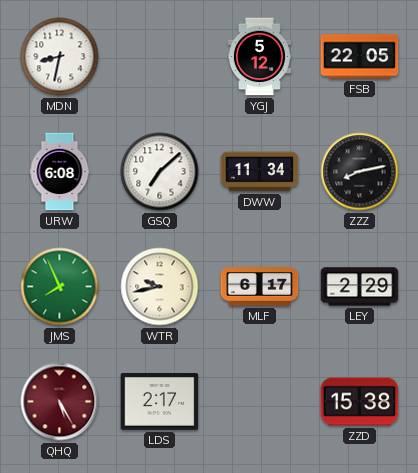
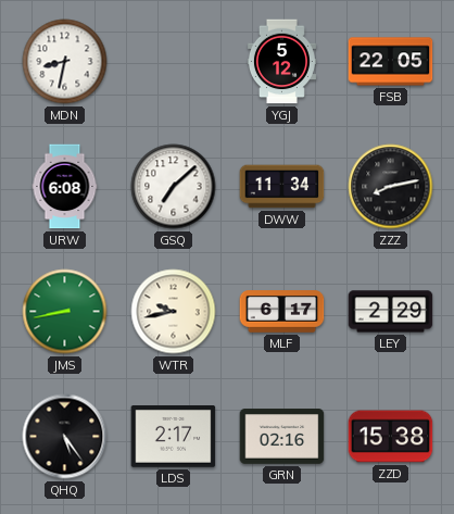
JMS: 7:56 -> 8:43 (65, 312)
QHQ: 5:25 -> 5:24 (65, 437)
QHQ dial: burgundy -> black (65, 437)
GRN: none -> 02:16 (282, 437)
